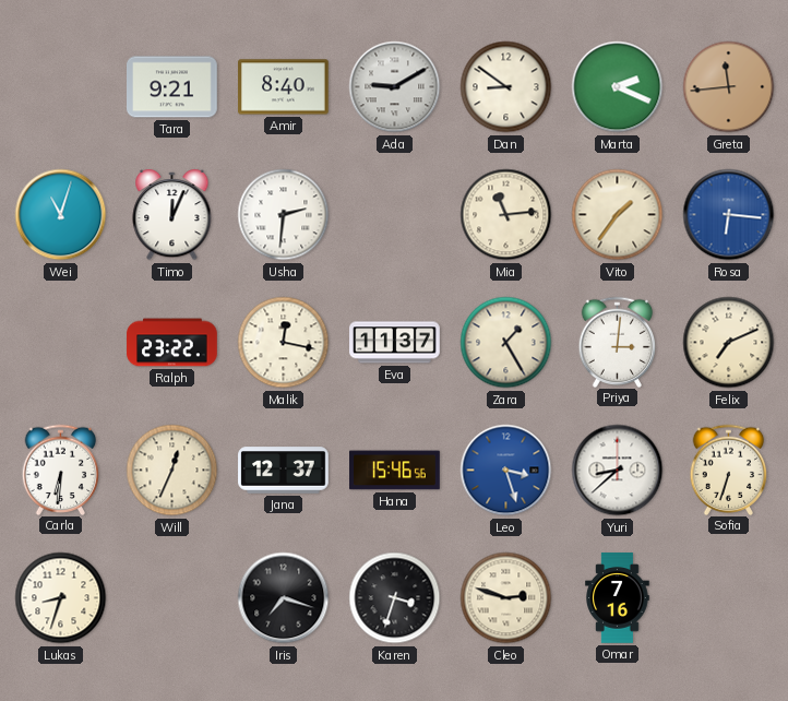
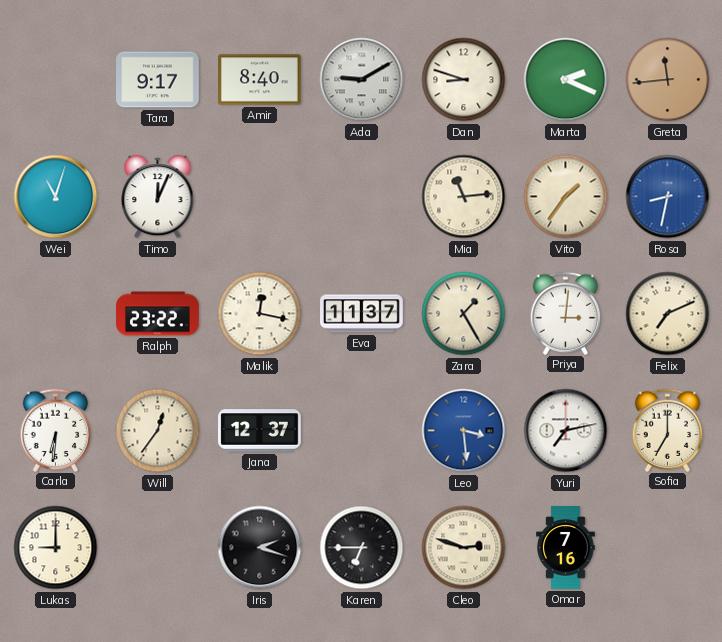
Tara: 9:21 -> 9:17 (158, 80)
Dan: 8:51 -> 8:48 (464, 80)
Usha: 2:31 -> none (284, 215)
Rosa: 6:16 -> 8:32 (668, 197)
Will: 12:34 -> 12:36 (158, 431)
Hana: 15:46 -> none (395, 471)
Leo: 3:27 -> 3:29 (464, 431)
Yuri: 8:38 -> 7:13 (566, 431)
Sofia: 6:33 -> 7:00 (668, 430)
Lukas: 8:33 -> 9:00 (56, 548)
Iris: 7:18 -> 2:18 (260, 548)
Karen: 3:33 -> 6:45 (362, 548)
